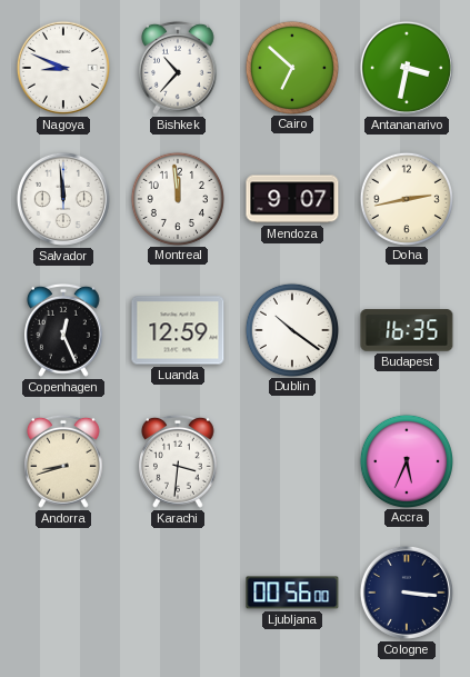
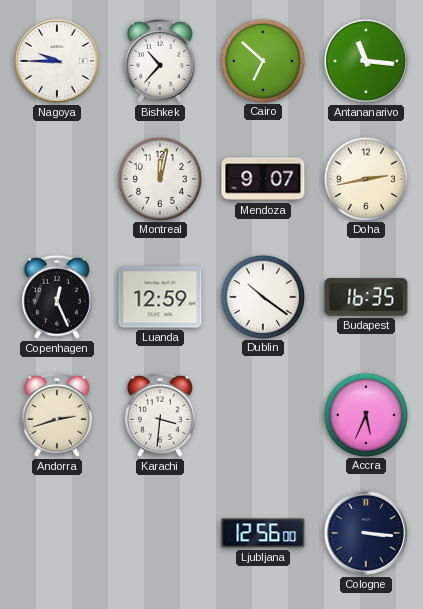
Nagoya: 8:49 -> 9:45 (57, 61)
Antananarivo: 3:32 -> 11:16 (366, 61)
Salvador: 11:59 -> none (63, 199)
Montreal: 11:59 -> 12:02 (159, 178)
Andorra: 8:42 -> 2:42 (58, 415)
Ljubljana: 00:56 -> 12:56 (263, 533)
